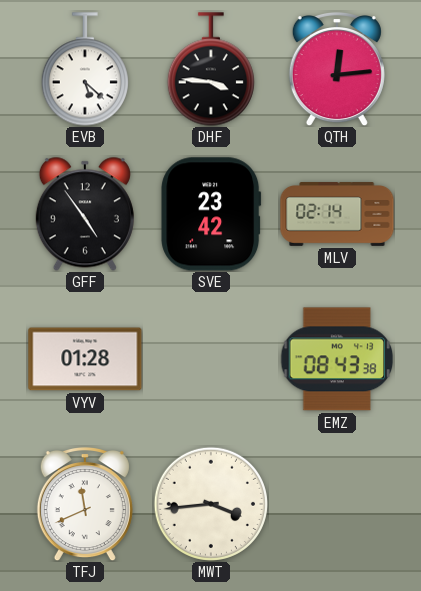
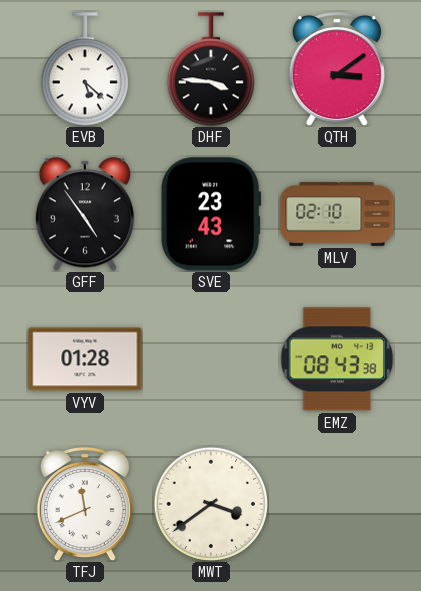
QTH: 12:14 -> 3:09 (337, 70)
SVE: 23:42 -> 23:43 (211, 214)
MLV: 02:14 -> 02:10 (337, 214)
MWT: 3:44 -> 3:39 (211, 504)
